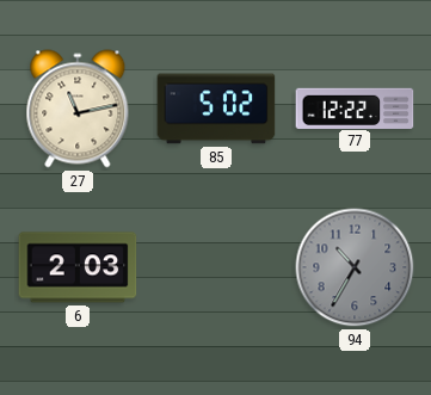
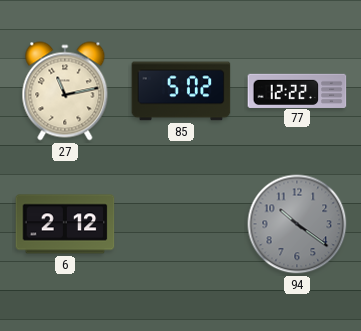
6: 2:03 -> 2:12 (65, 224)
94: 10:35 -> 10:21 (297, 224)
